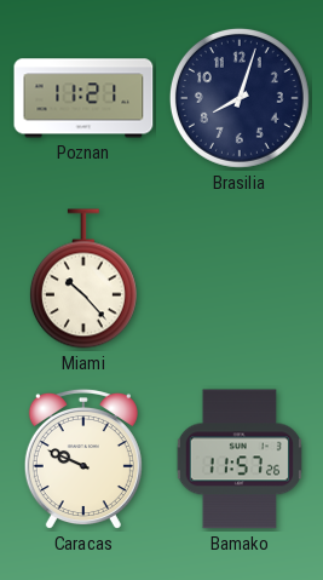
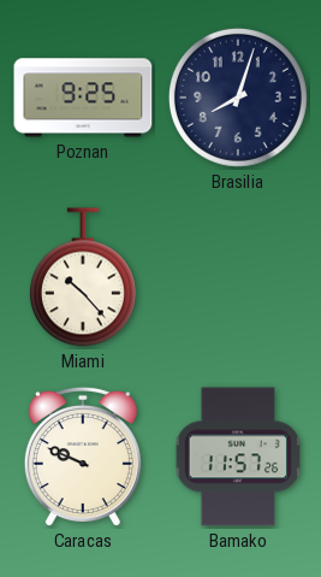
Poznan: 11:21 -> 9:25 (83, 98)
